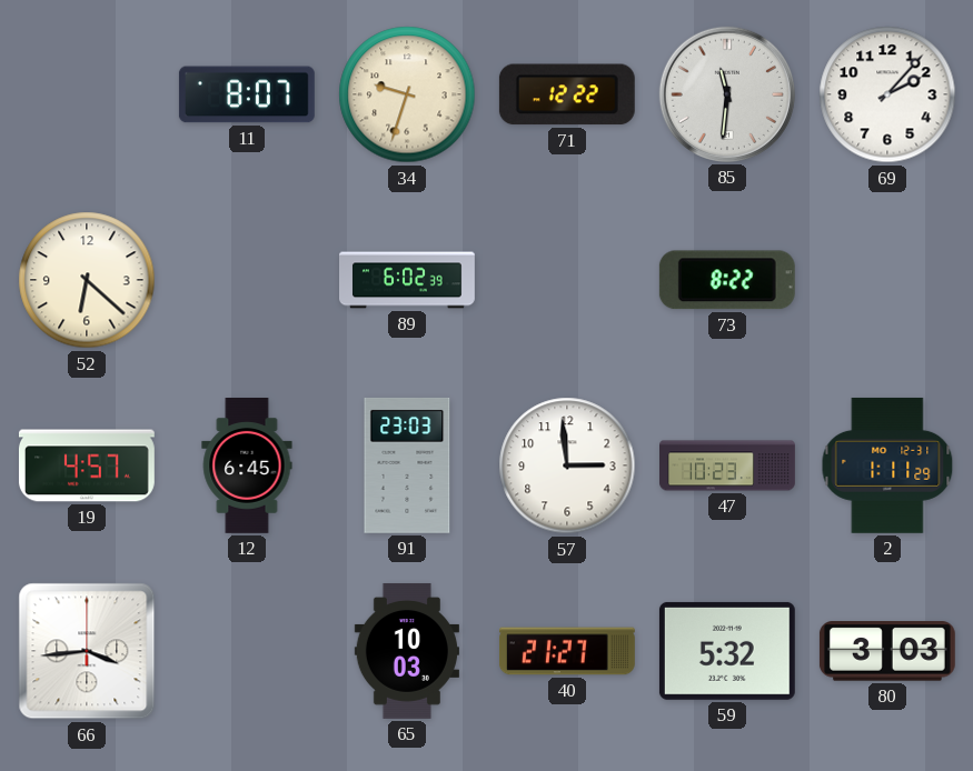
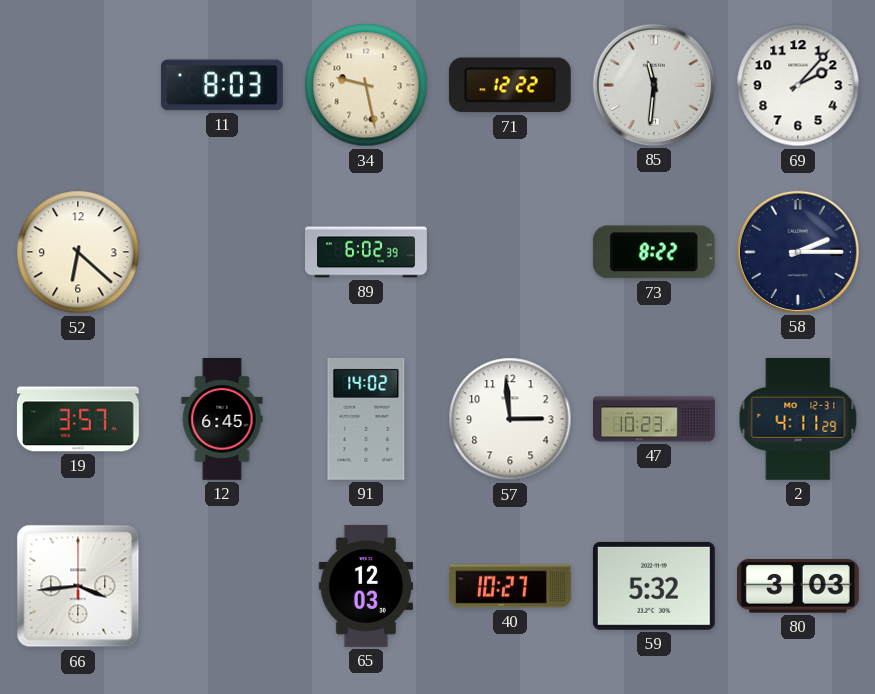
11: 8:07 -> 8:03 (222, 85)
34: 9:33 -> 9:28 (366, 85)
58: none -> 2:15 (798, 252)
19: 4:57 -> 3:57 (78, 419)
91: 23:03 -> 14:02 (366, 419)
2: 1:11 -> 4:11 (798, 419)
65: 10:03 -> 12:03 (366, 586)
40: 21:27 -> 10:27 (511, 586)
